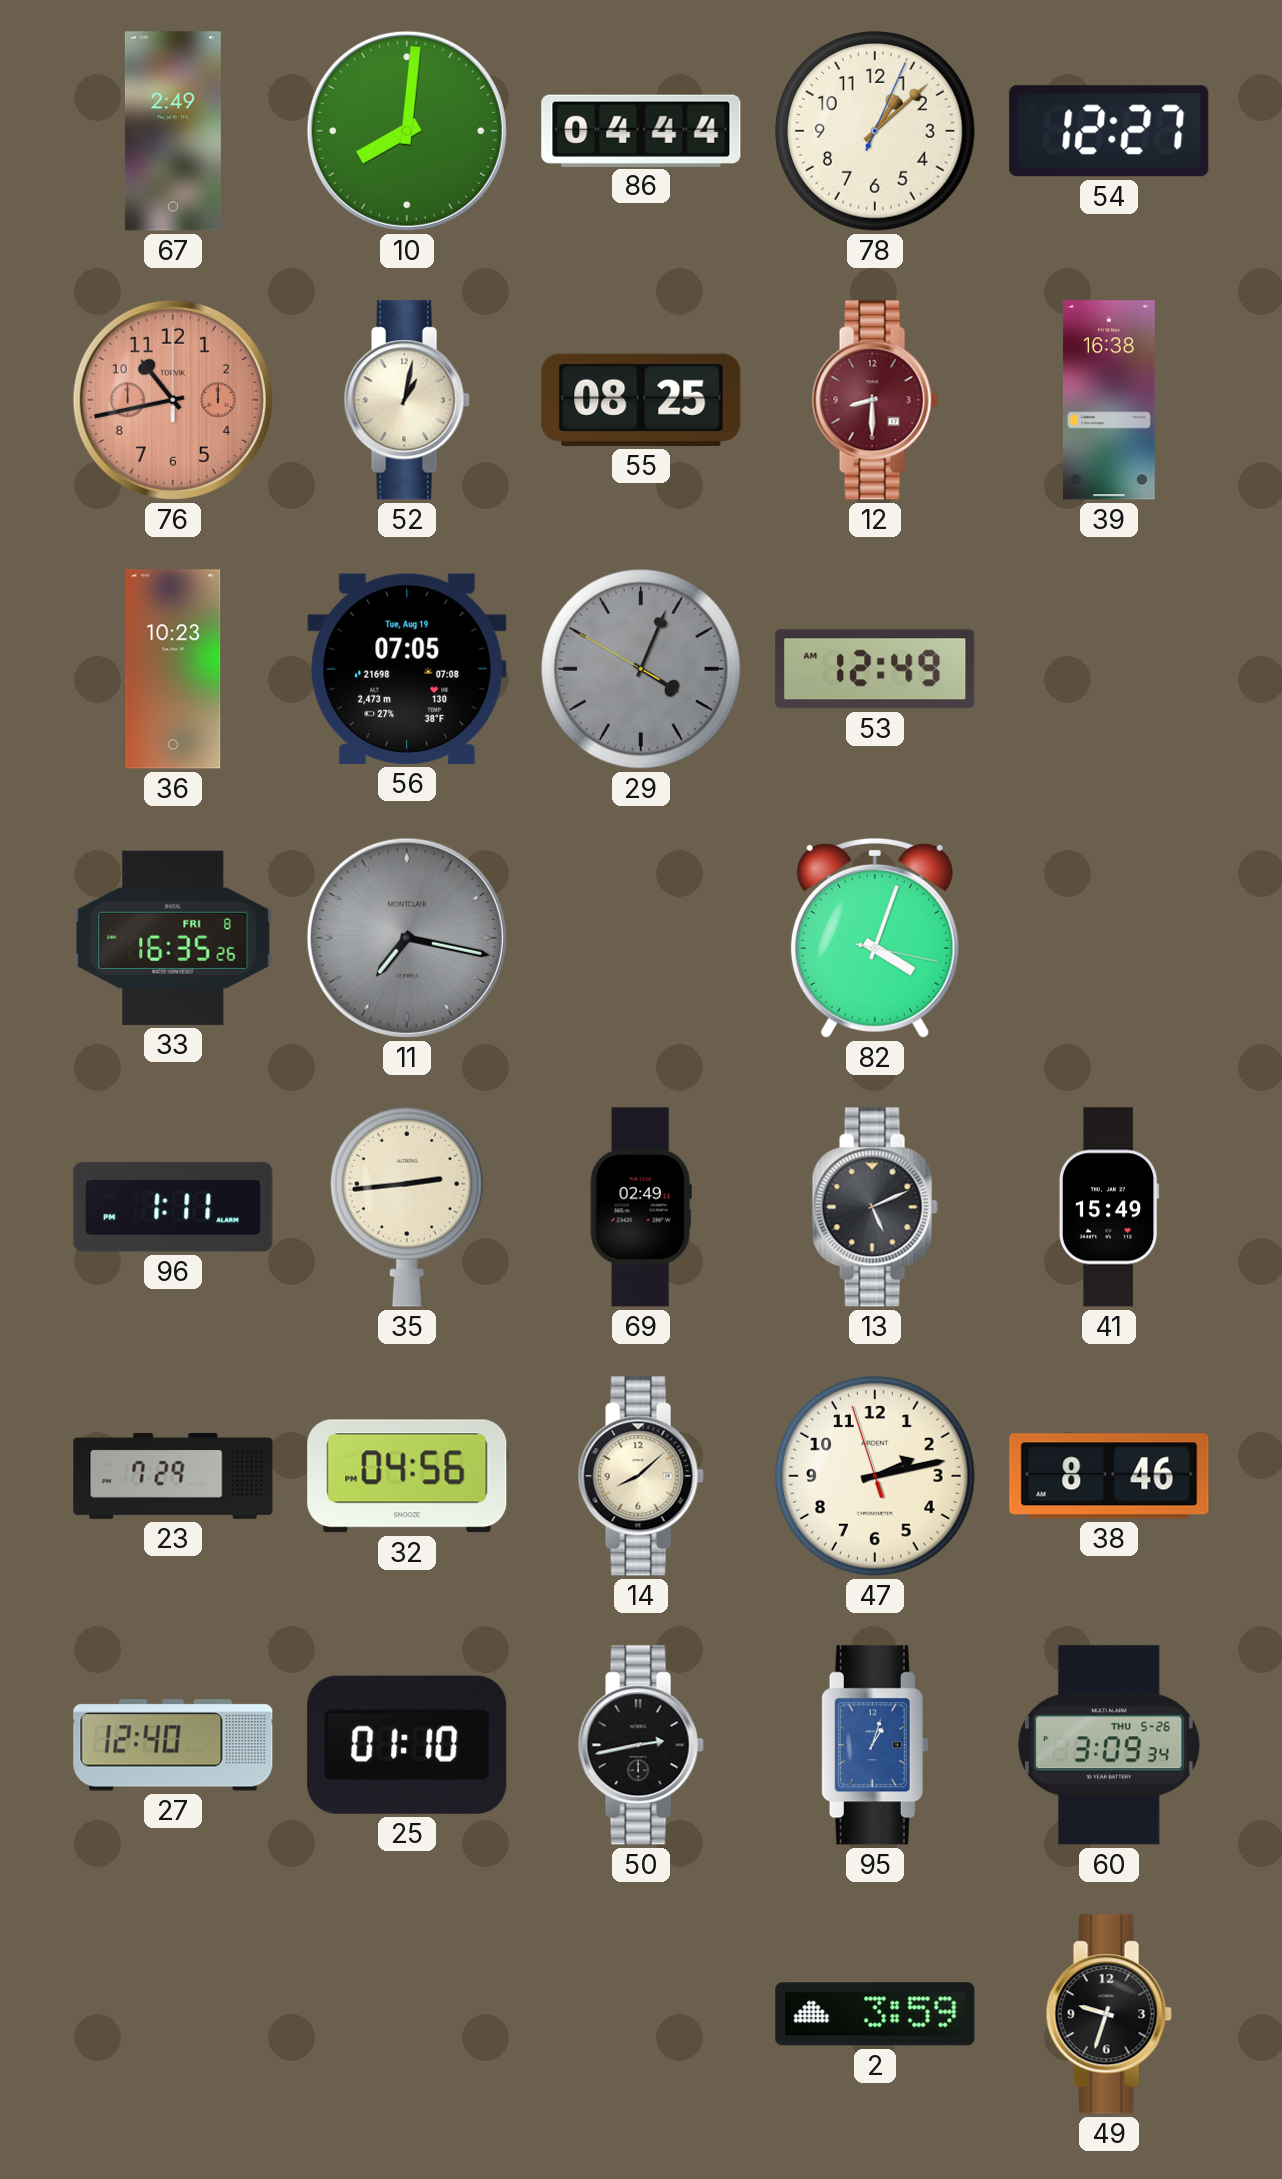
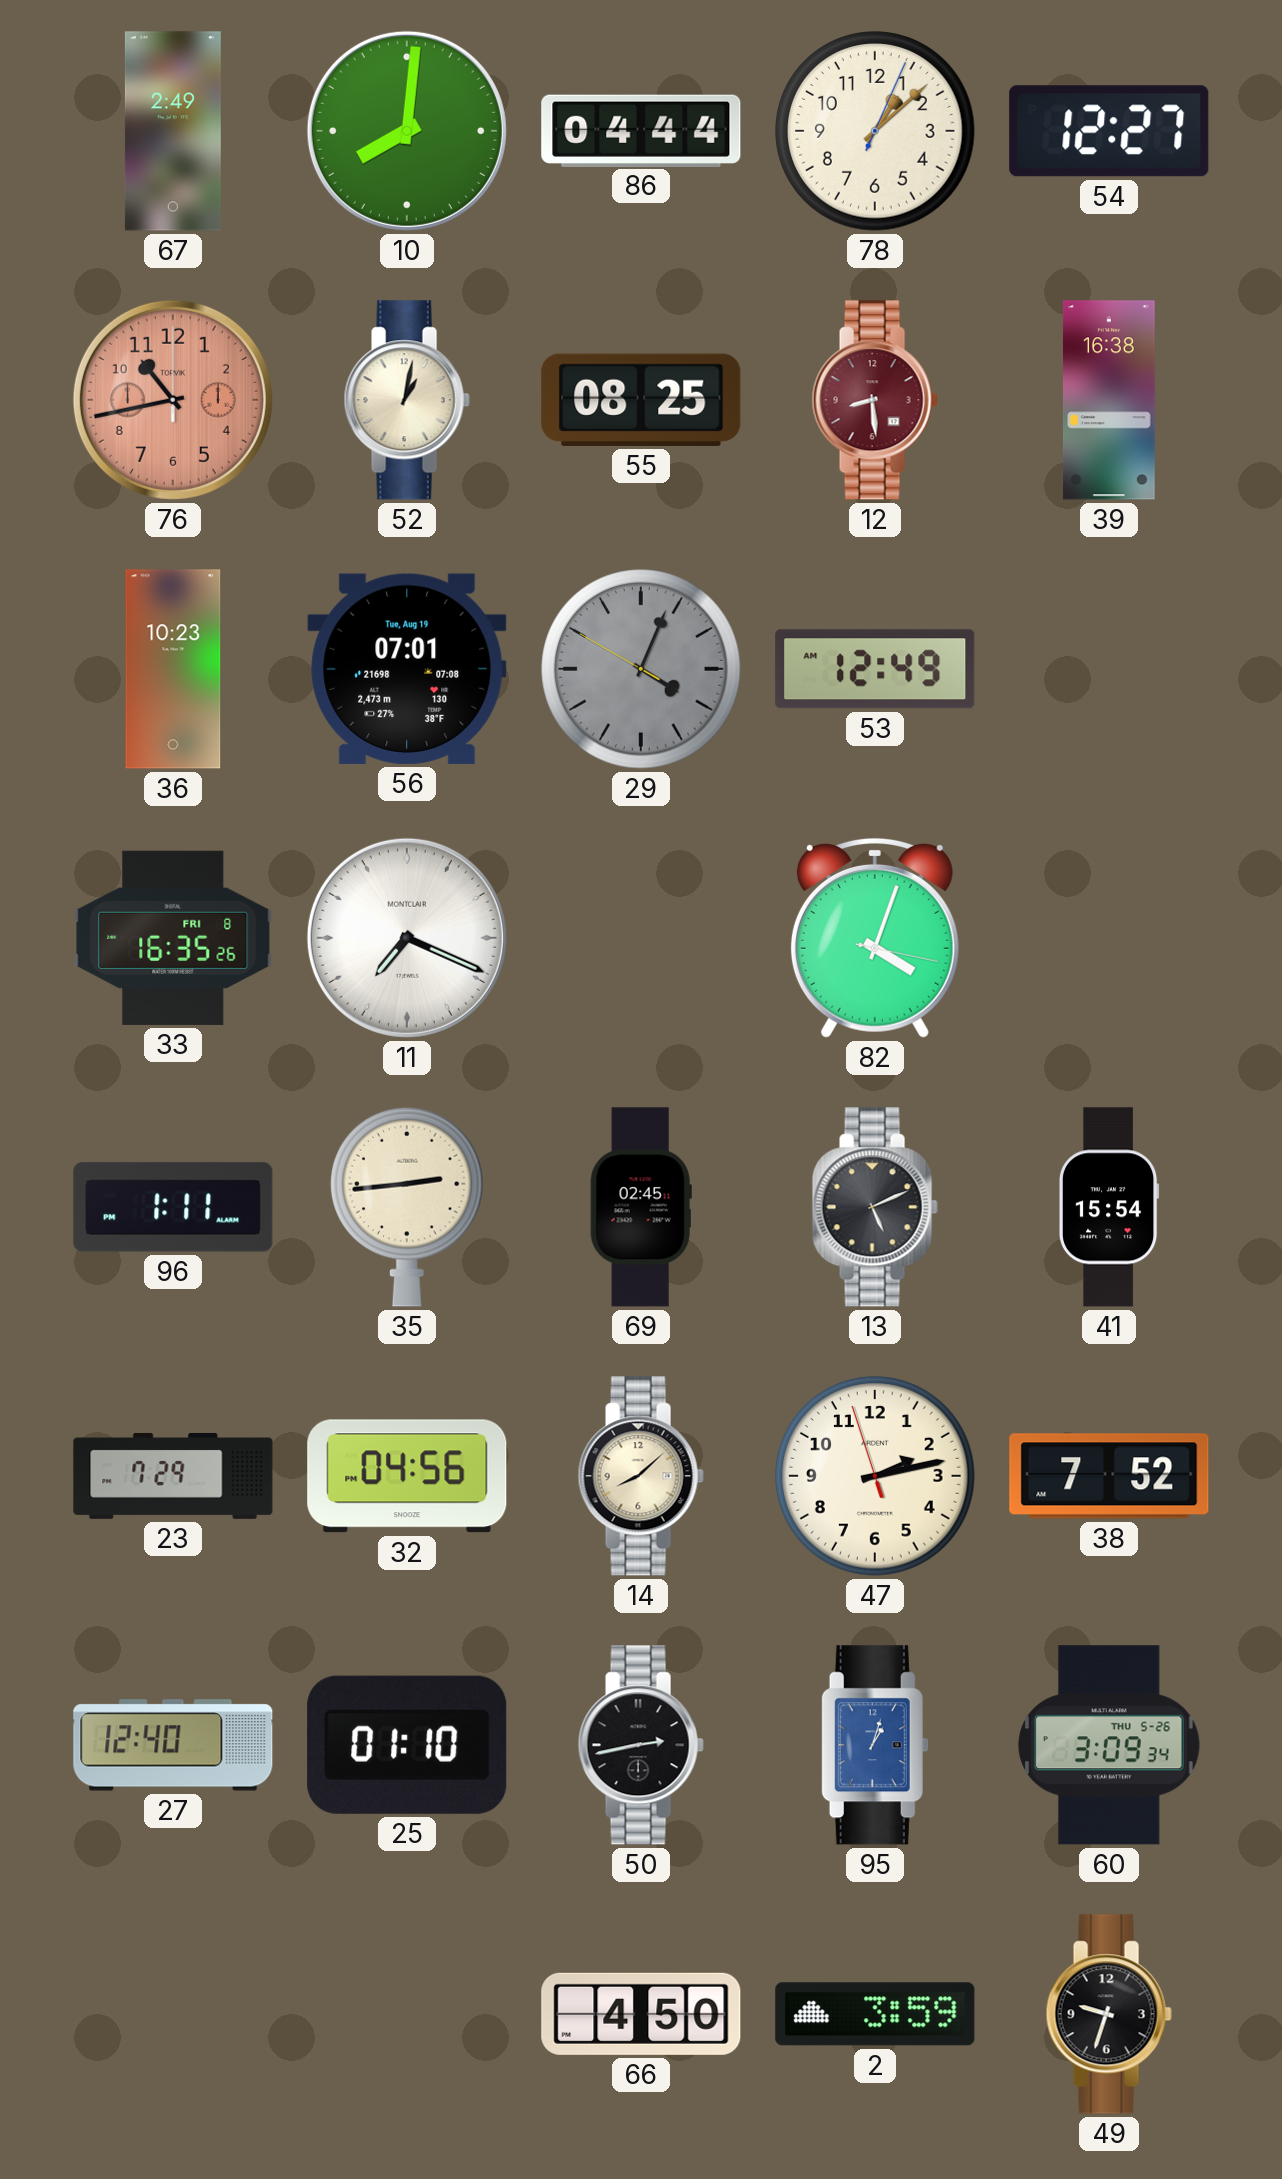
12: 8:30 -> 8:29 (875, 400)
56: 07:05 -> 07:01 (407, 669)
11: 7:17 -> 7:19 (407, 938)
11 dial: grey -> white (407, 938)
69: 02:49 -> 02:45 (641, 1207)
41: 15:49 -> 15:54 (1109, 1207)
38: 8:46 -> 7:52 (1109, 1476)
66: none -> 4:50 (641, 2014)
